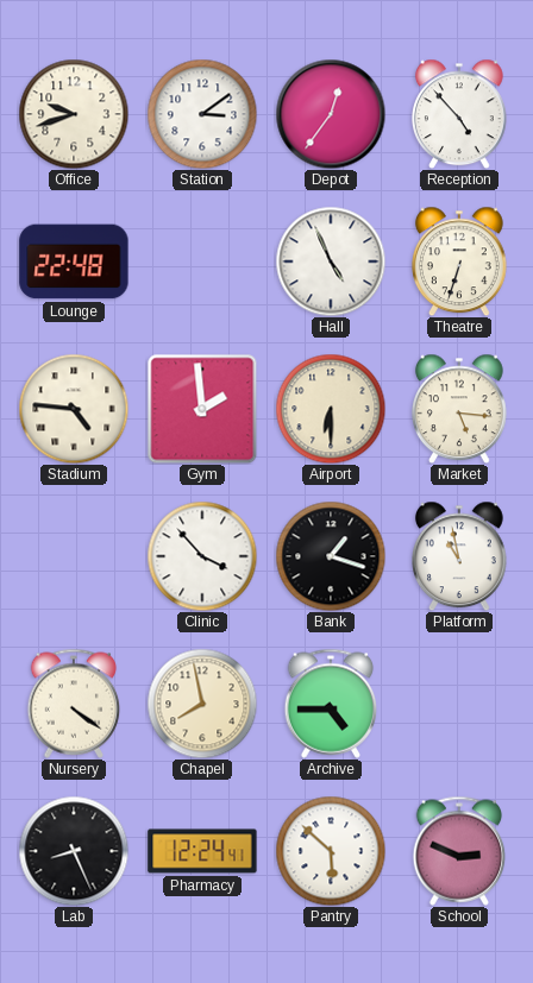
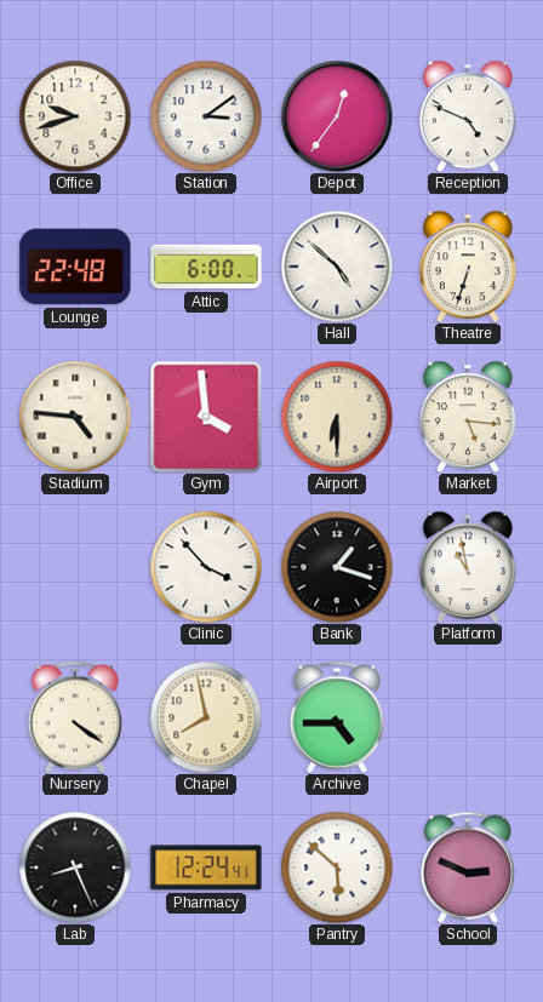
Reception: 4:53 -> 4:49 (469, 116)
Attic: none -> 6:00 (206, 267)
Hall: 4:56 -> 4:52 (337, 267)
Gym: 1:59 -> 3:59 (206, 417)
